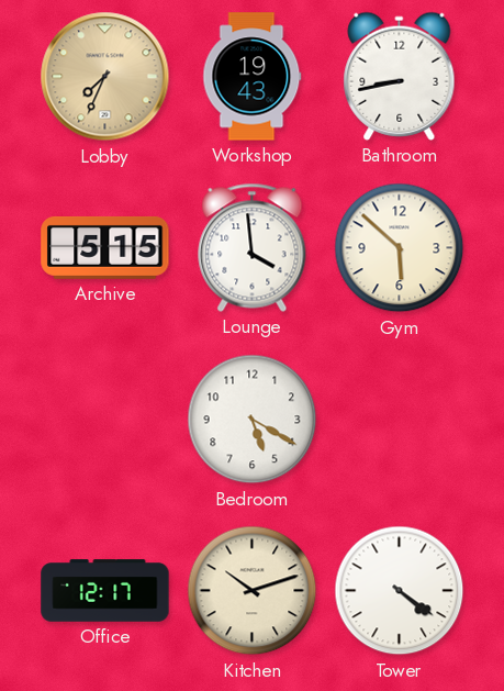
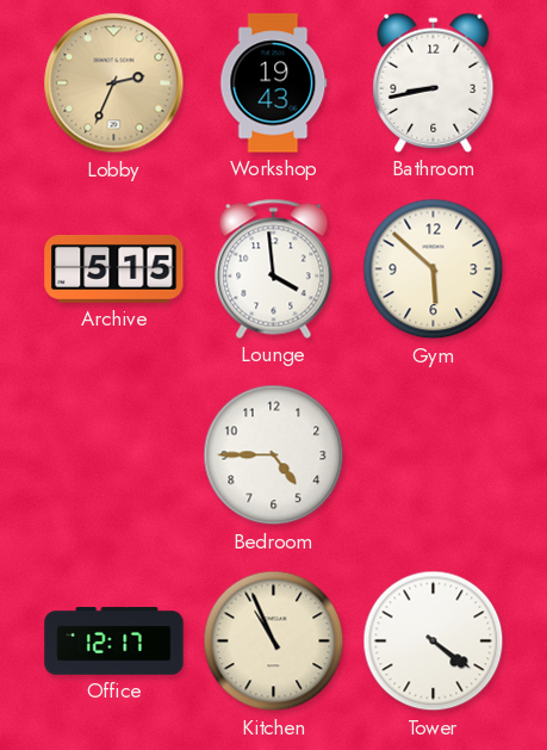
Lobby: 7:34 -> 2:34 (114, 83)
Bedroom: 5:20 -> 4:45 (274, 455)
Kitchen: 10:12 -> 10:56 (274, 641)
